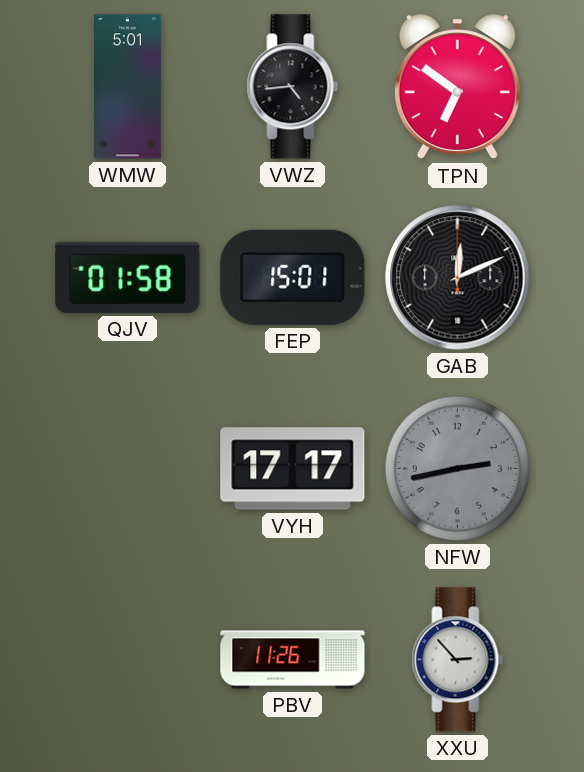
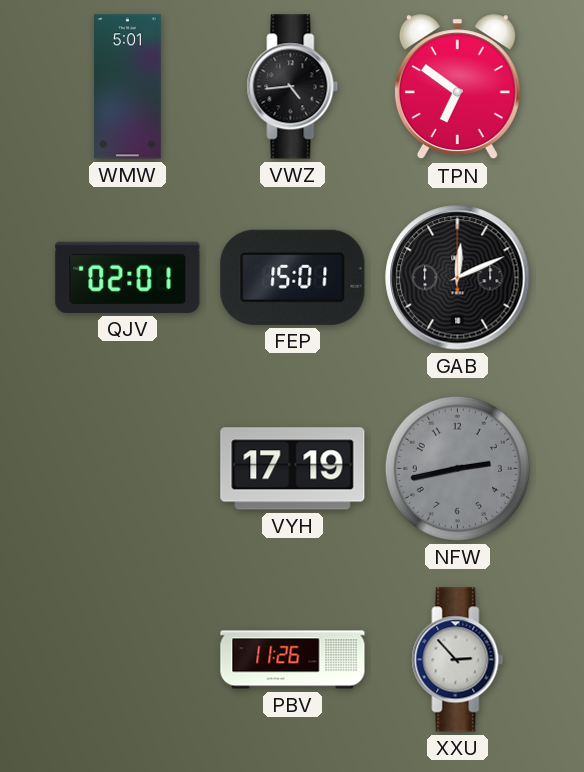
QJV: 01:58 -> 02:01 (128, 277)
VYH: 17:17 -> 17:19 (293, 469)
